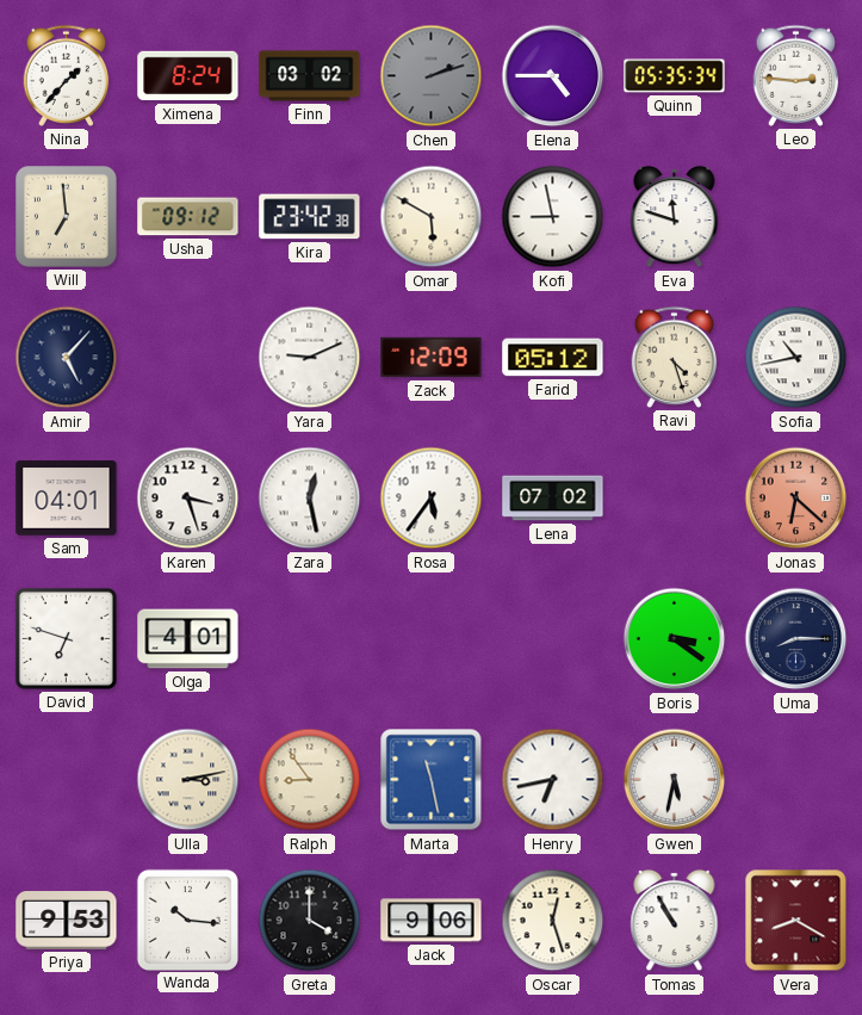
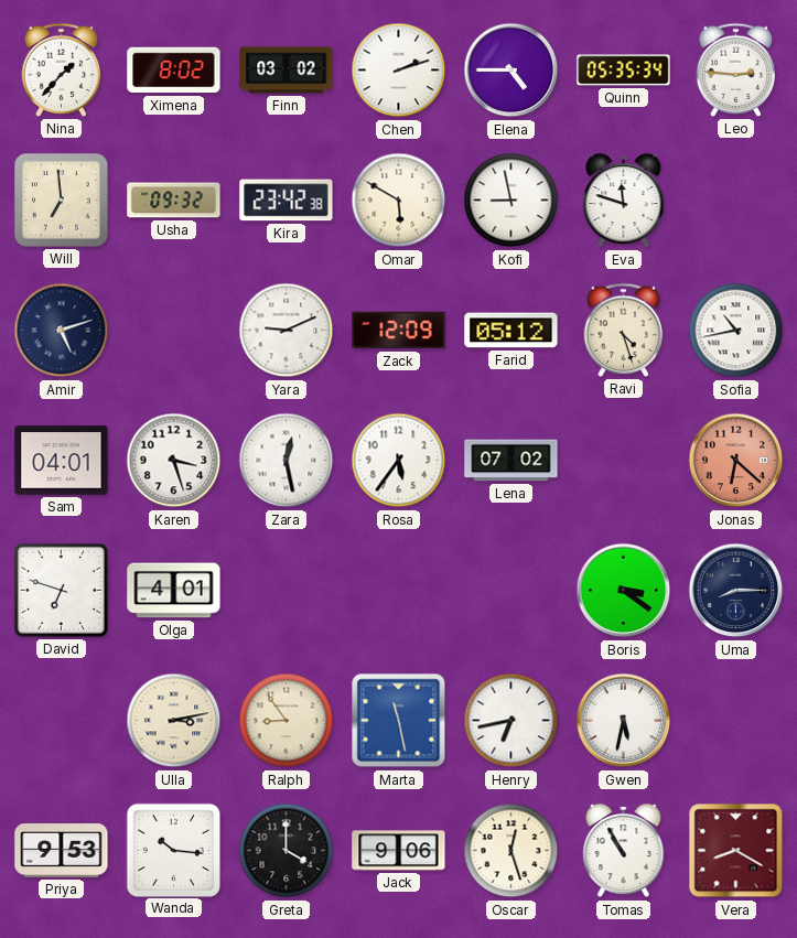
Ximena: 8:24 -> 8:02 (174, 71)
Chen dial: grey -> white (399, 71)
Usha: 09:12 -> 09:32 (174, 201)
Amir: 5:07 -> 5:12 (62, 331)
